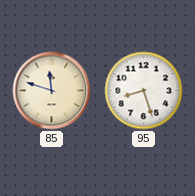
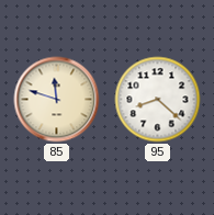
95: 8:27 -> 8:22 (158, 100)
